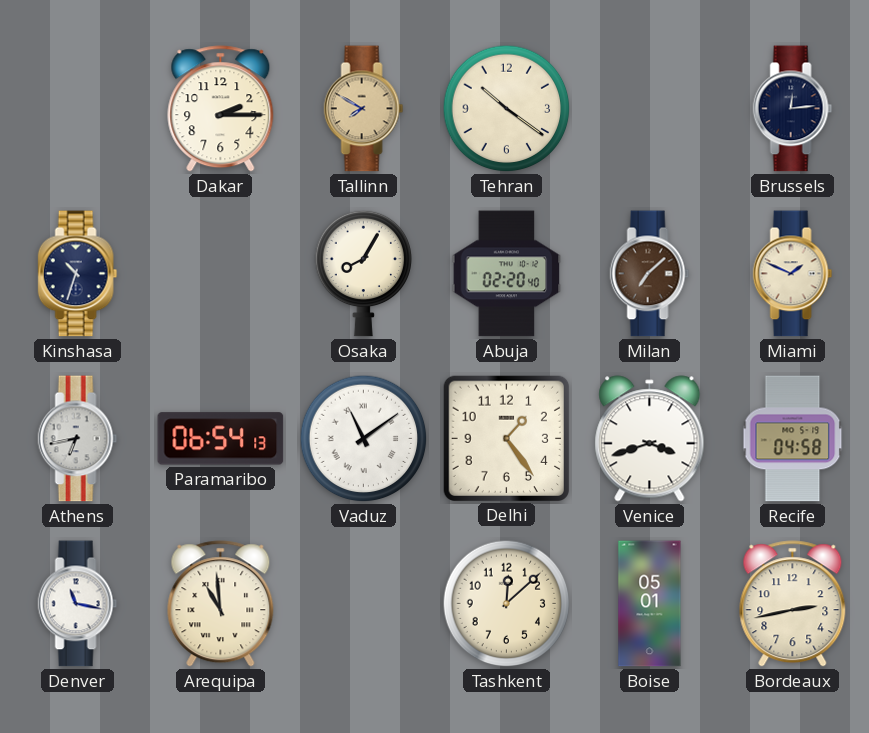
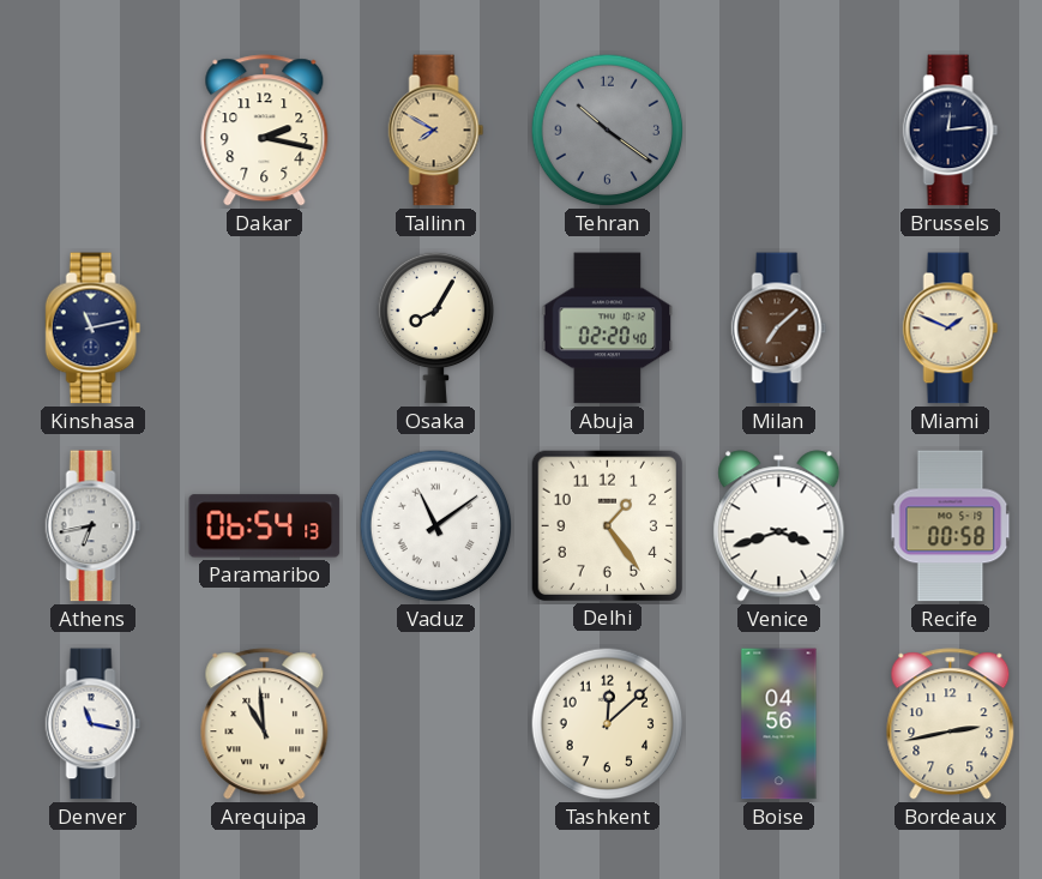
Dakar: 2:15 -> 2:17 (265, 131)
Tehran dial: cream -> grey (608, 131)
Kinshasa: 10:33 -> 11:13 (94, 329)
Recife: 04:58 -> 00:58 (951, 526)
Boise: 05:01 -> 04:56 (779, 724)
